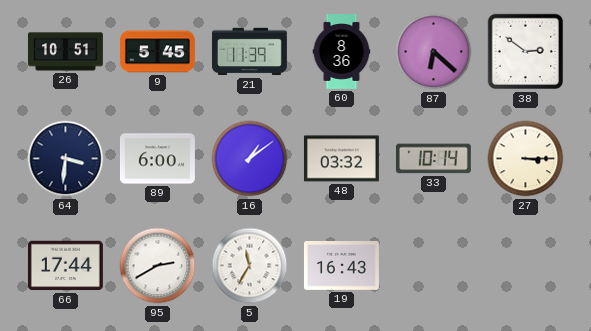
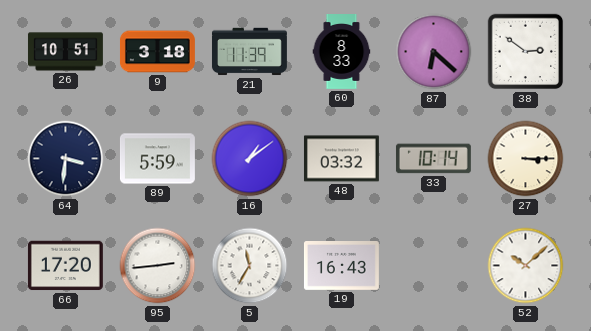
9: 5:45 -> 3:18 (157, 52)
60: 8:36 -> 8:33 (342, 52)
89: 6:00 -> 5:59 (157, 159)
66: 17:44 -> 17:20 (65, 266)
95: 2:40 -> 2:44 (158, 266)
52: none -> 10:08 (526, 266)
